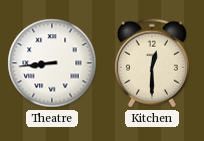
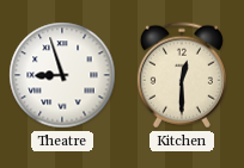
Theatre: 8:44 -> 8:57 (62, 75)
